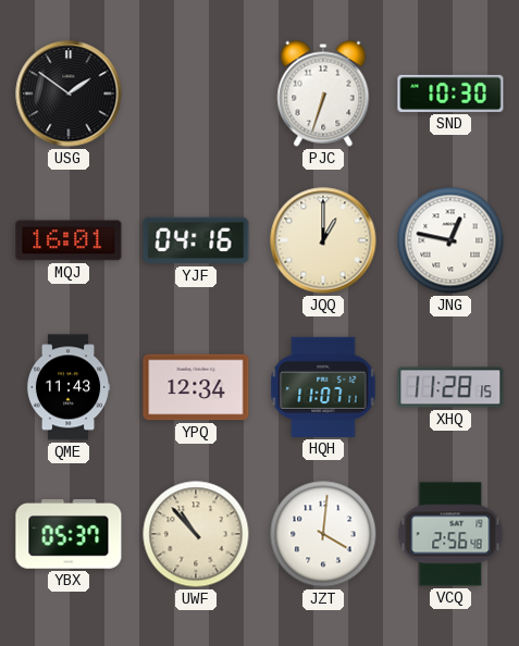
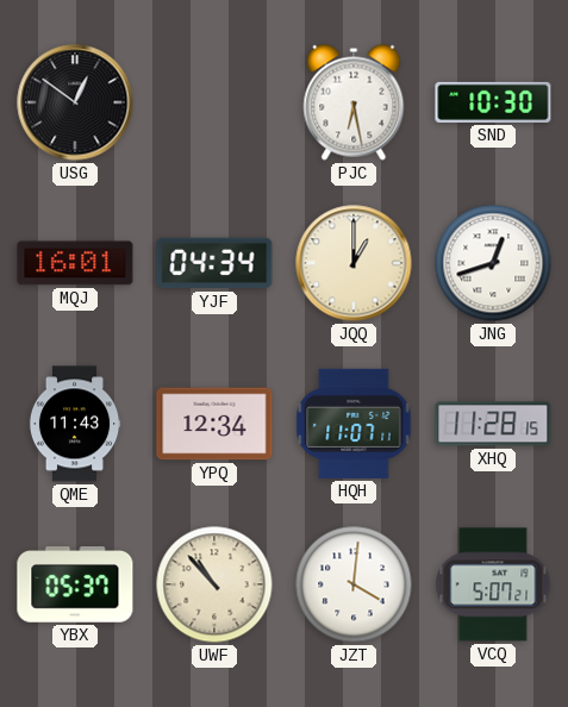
USG: 1:51 -> 12:51 (75, 102)
PJC: 6:33 -> 6:28 (354, 102)
YJF: 04:16 -> 04:34 (214, 263)
JNG: 12:47 -> 12:42 (493, 263)
VCQ: 2:56 -> 5:07 (493, 584)
